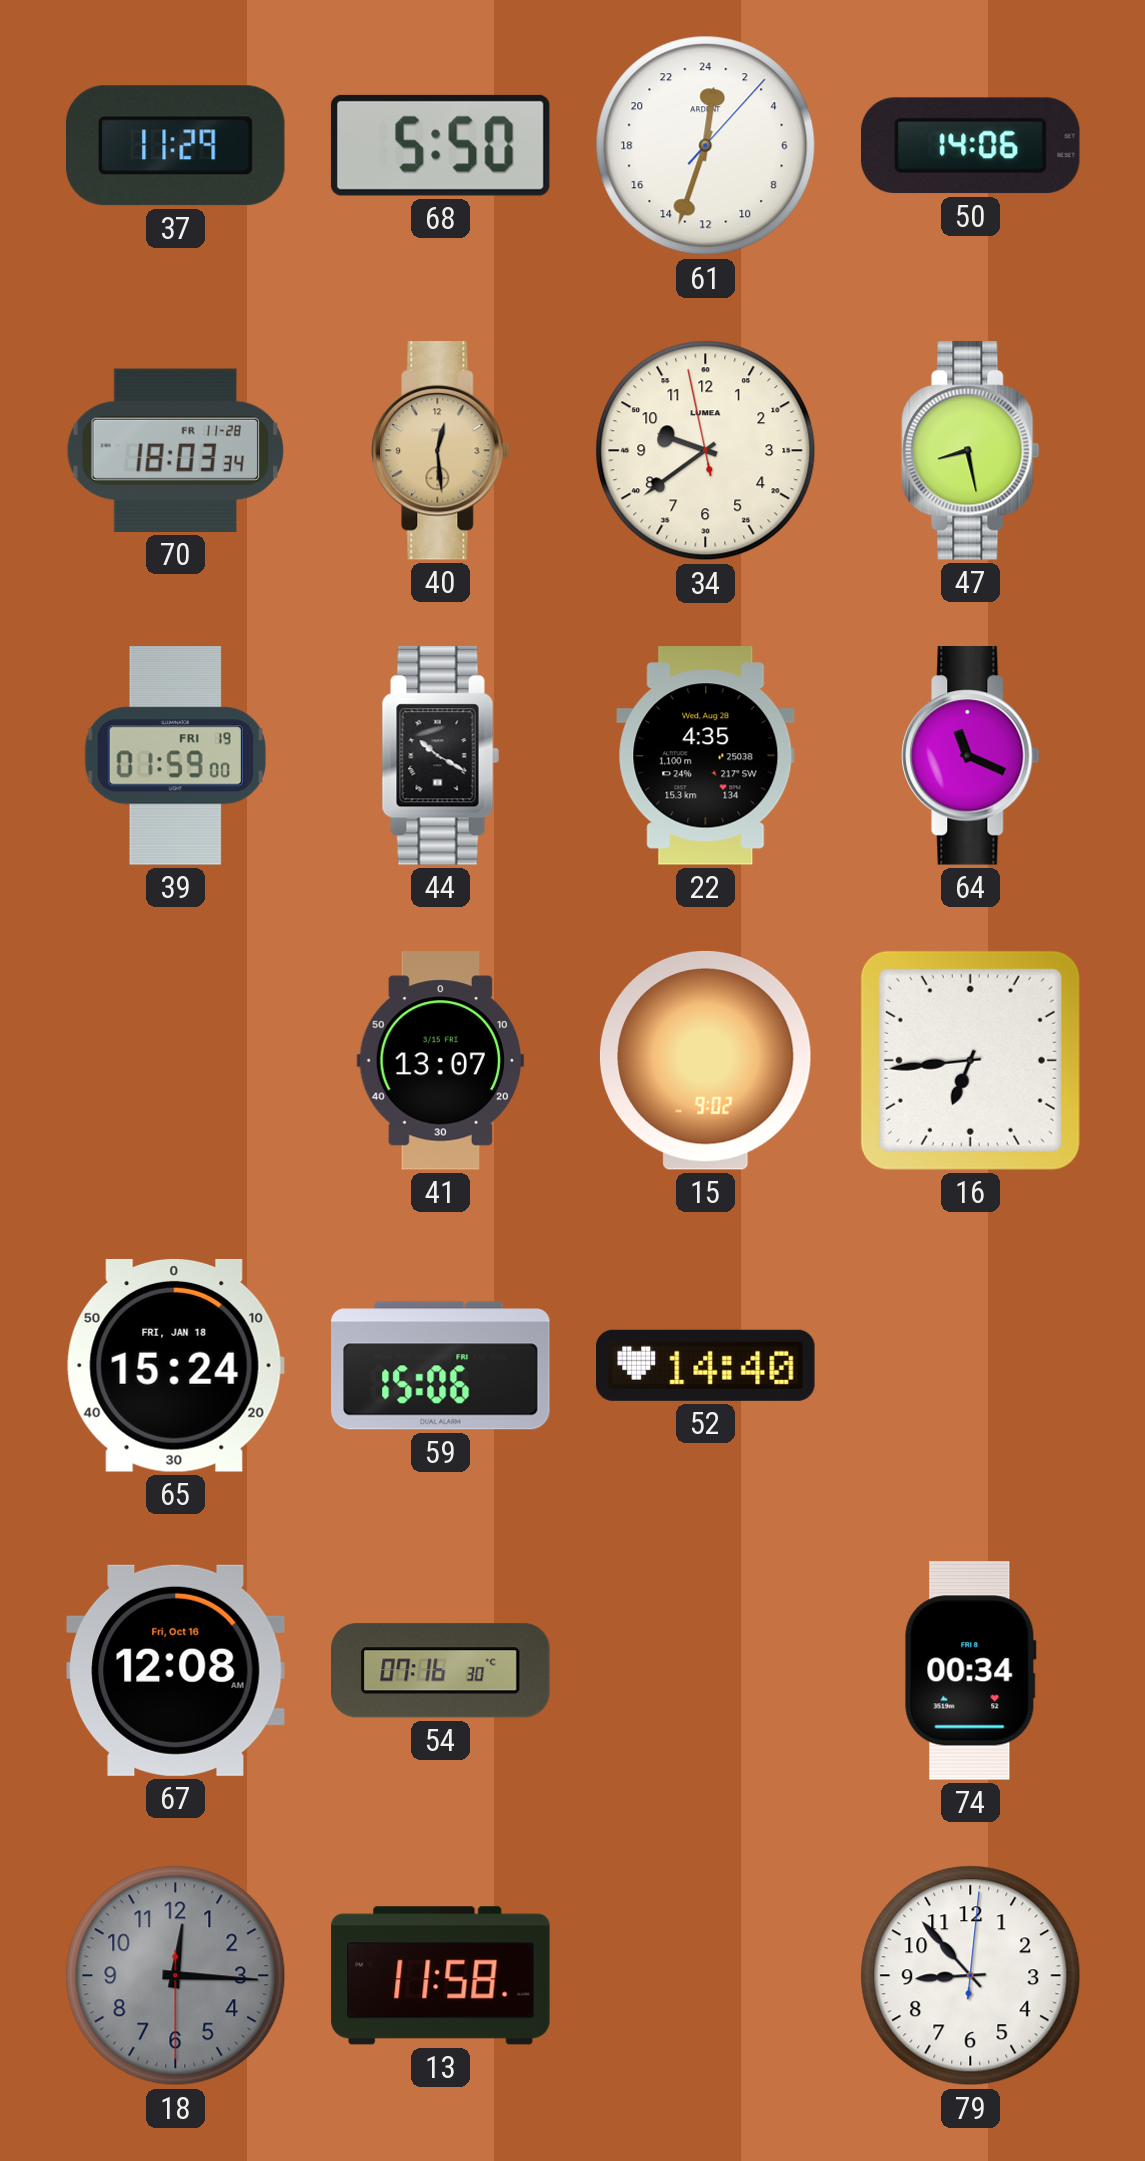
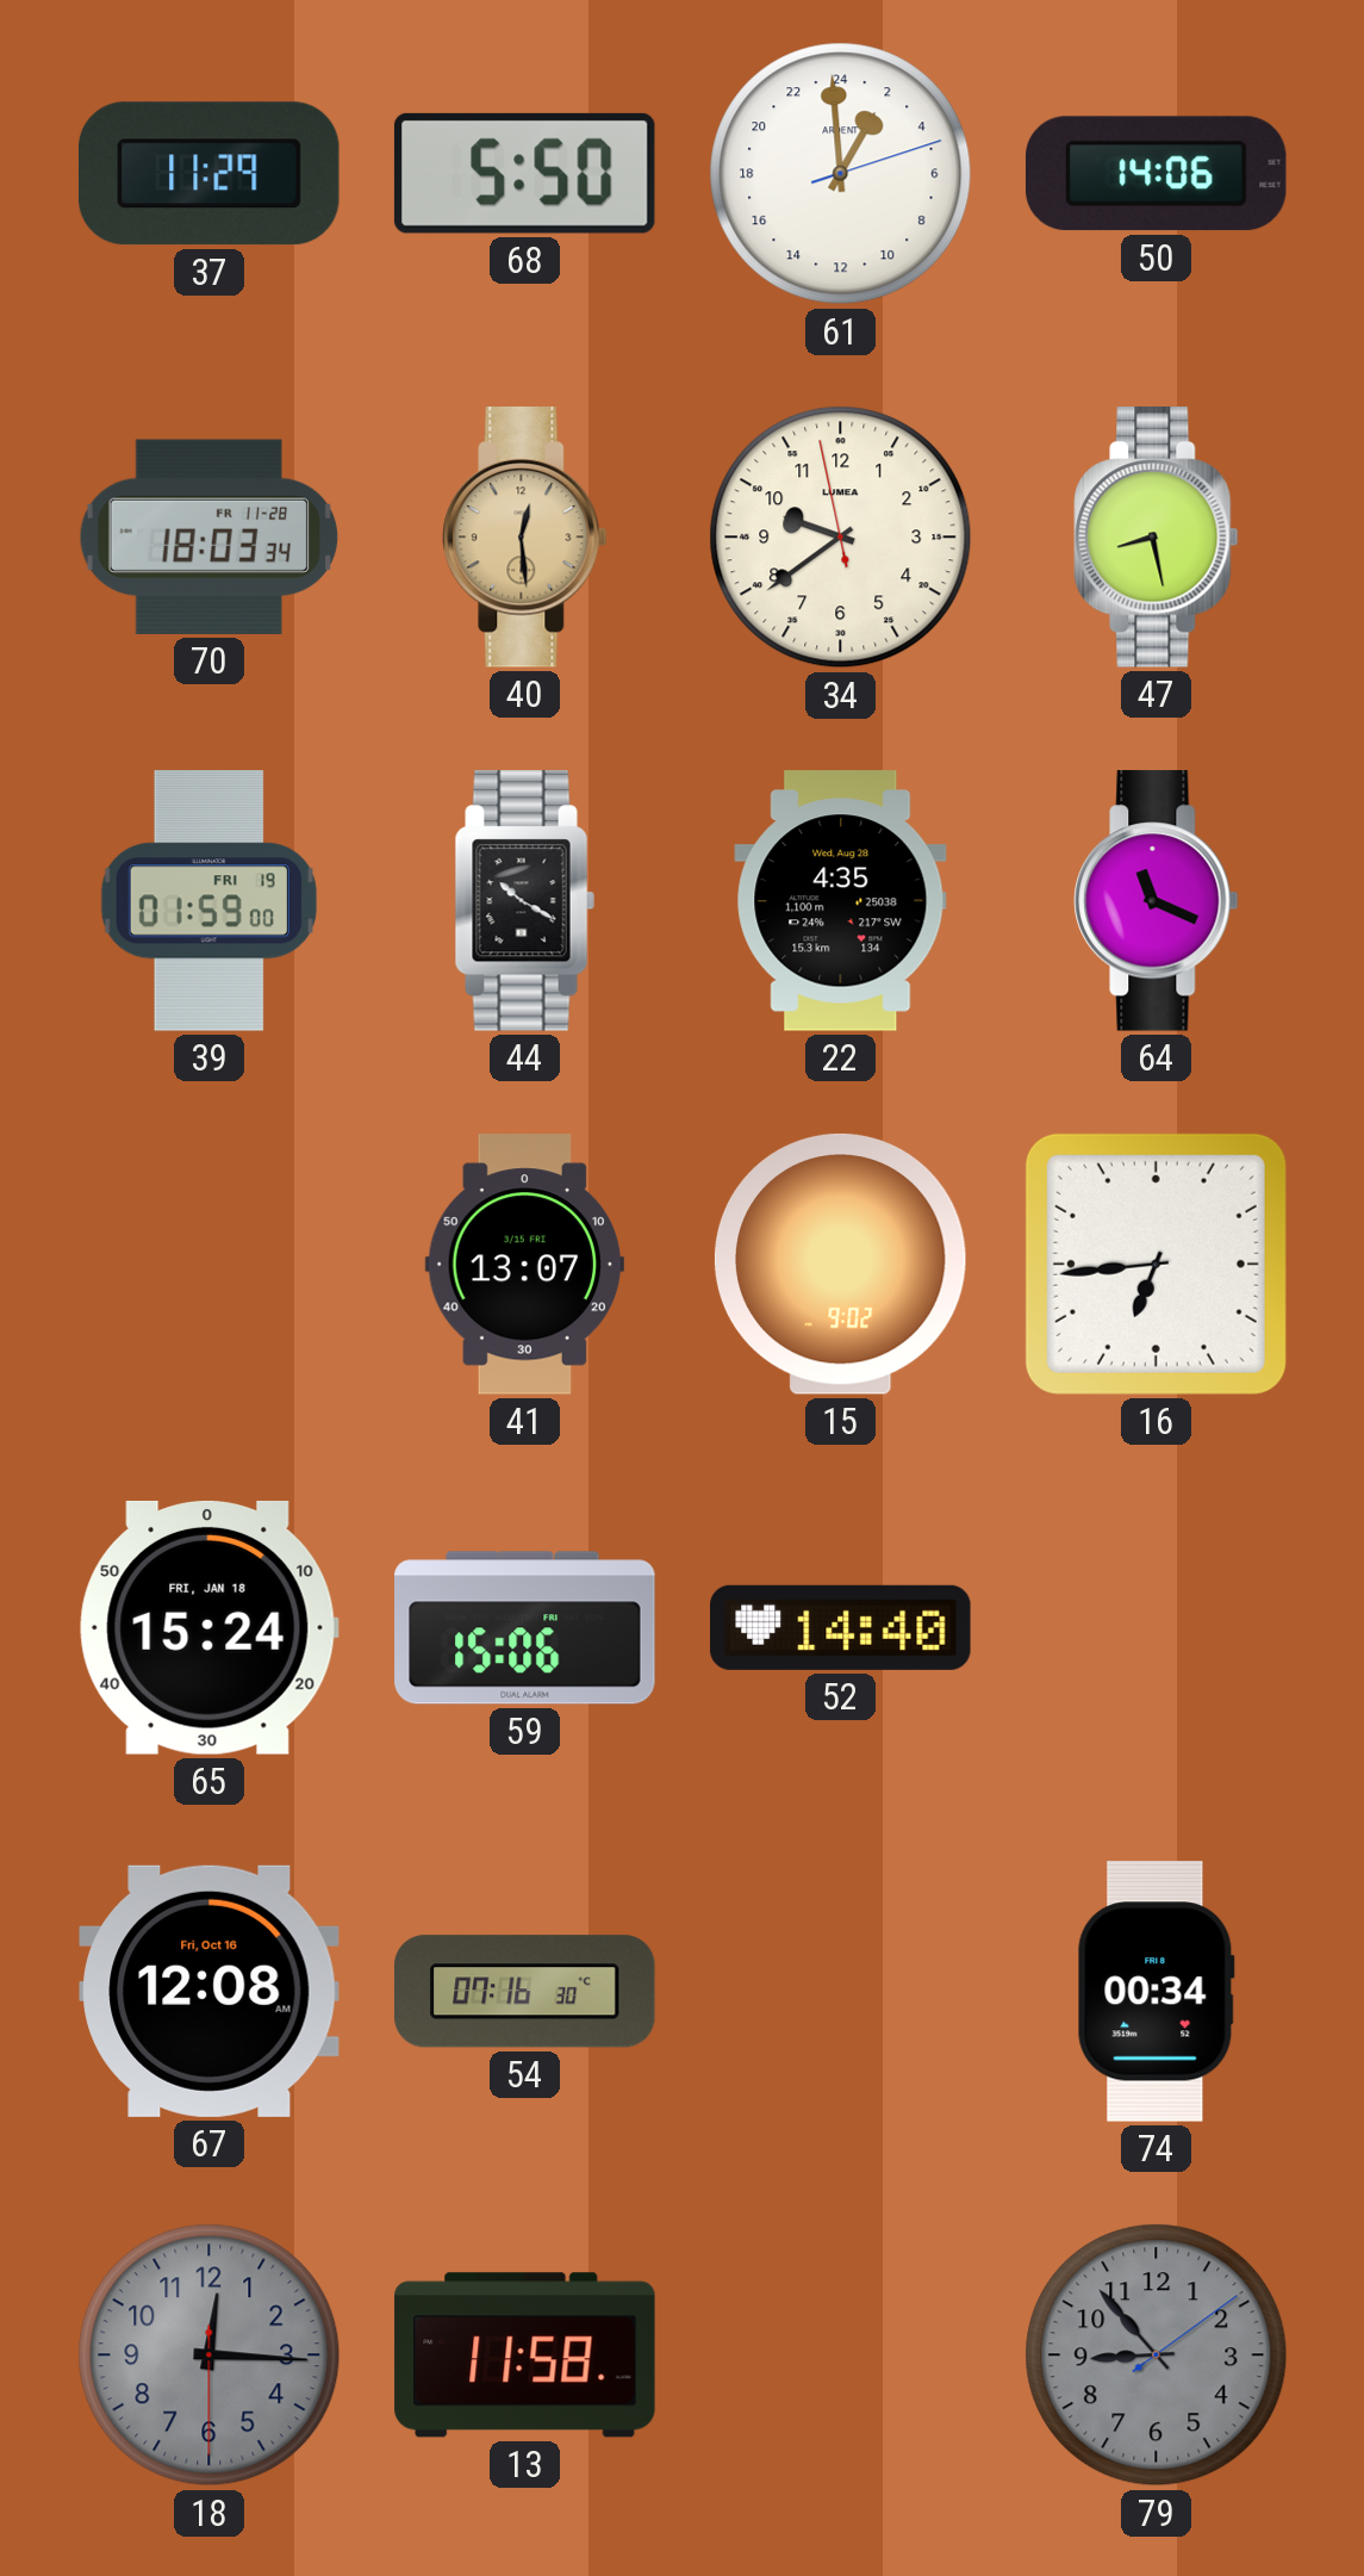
61: 0:33 -> 1:59 (841, 174)
79: 8:53:01 -> 8:53:09 (1157, 2355)
79 dial: white -> grey (1157, 2355)
